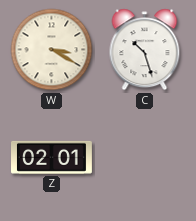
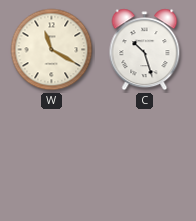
W: 3:20 -> 11:20 (52, 50)
Z: 02:01 -> none (52, 157)
